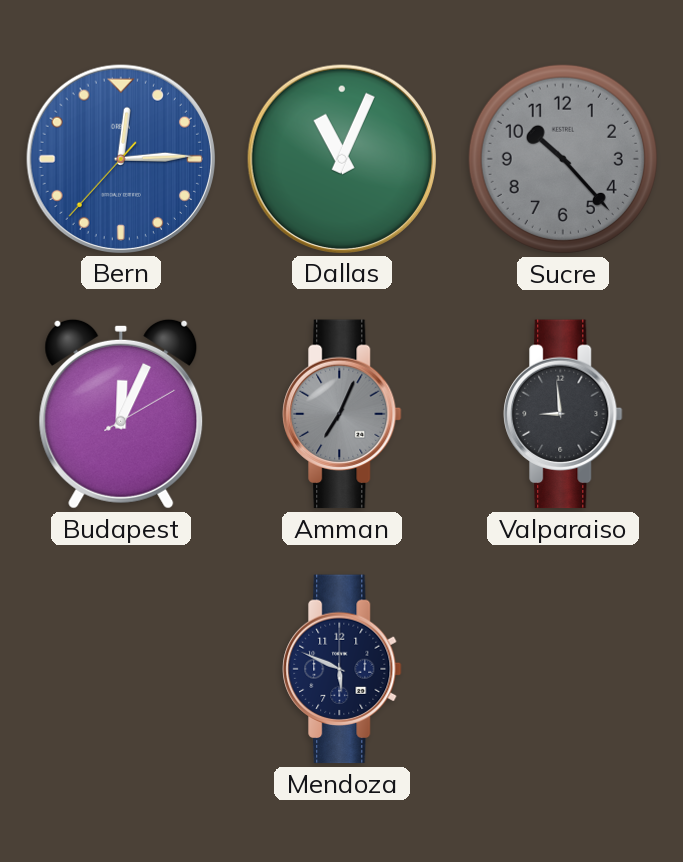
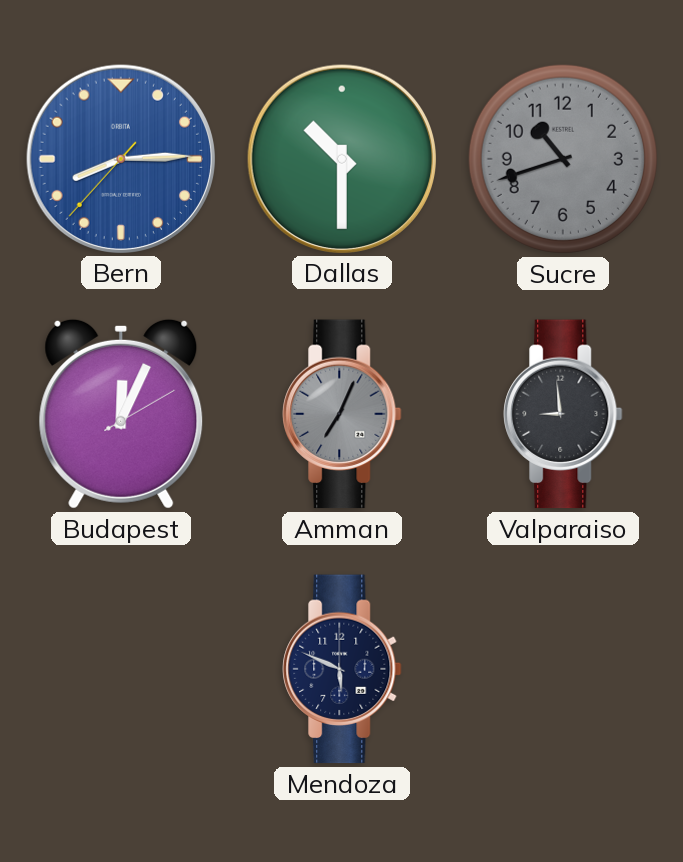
Bern: 12:14 -> 8:14 (120, 158)
Dallas: 11:04 -> 10:30 (341, 158)
Sucre: 10:23 -> 10:42 (563, 159)
